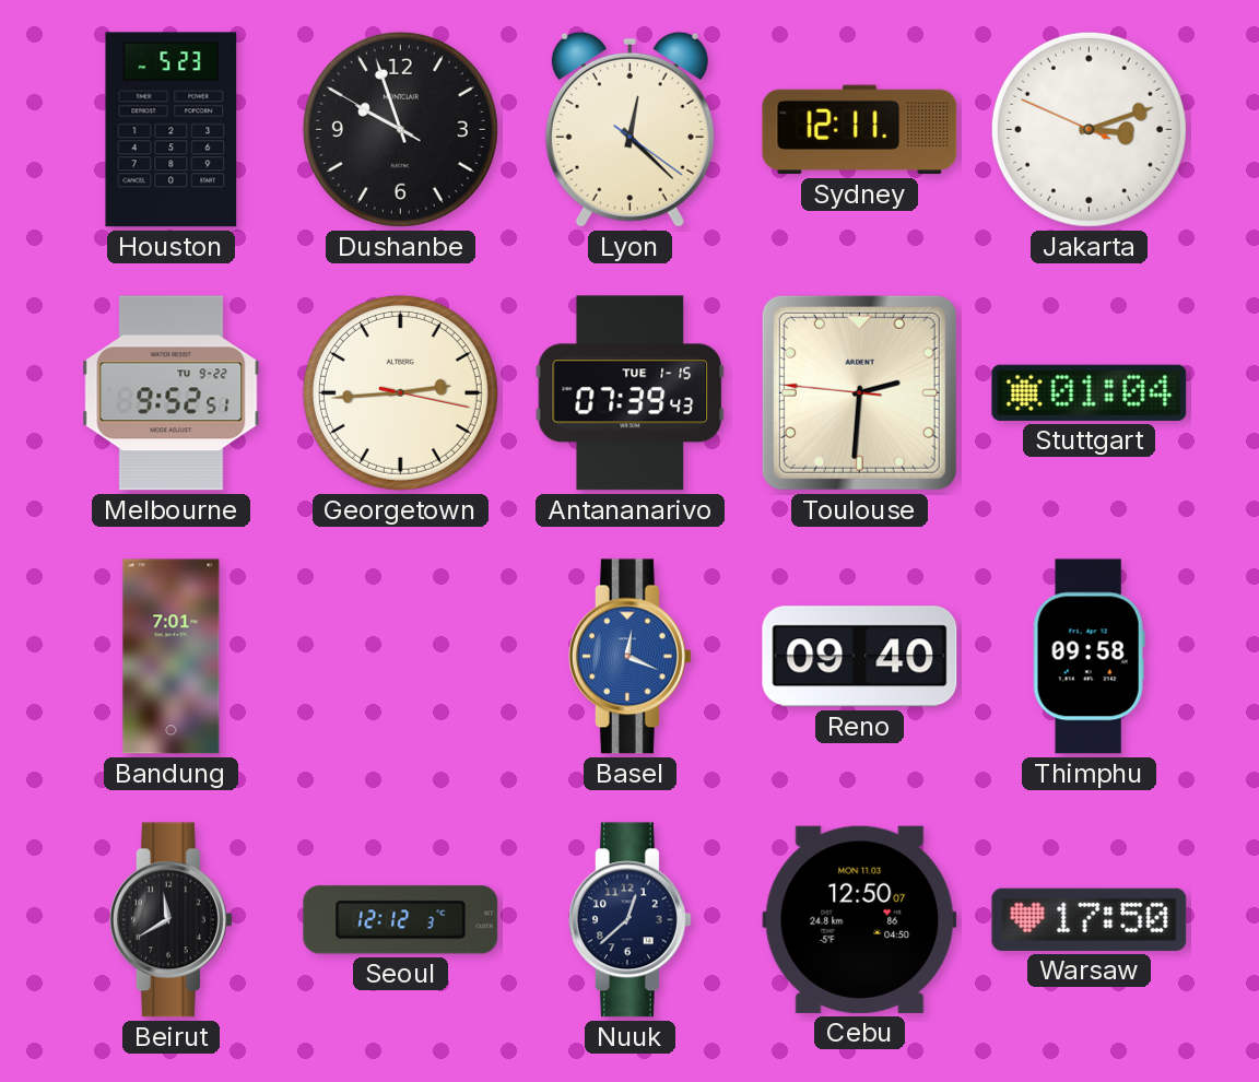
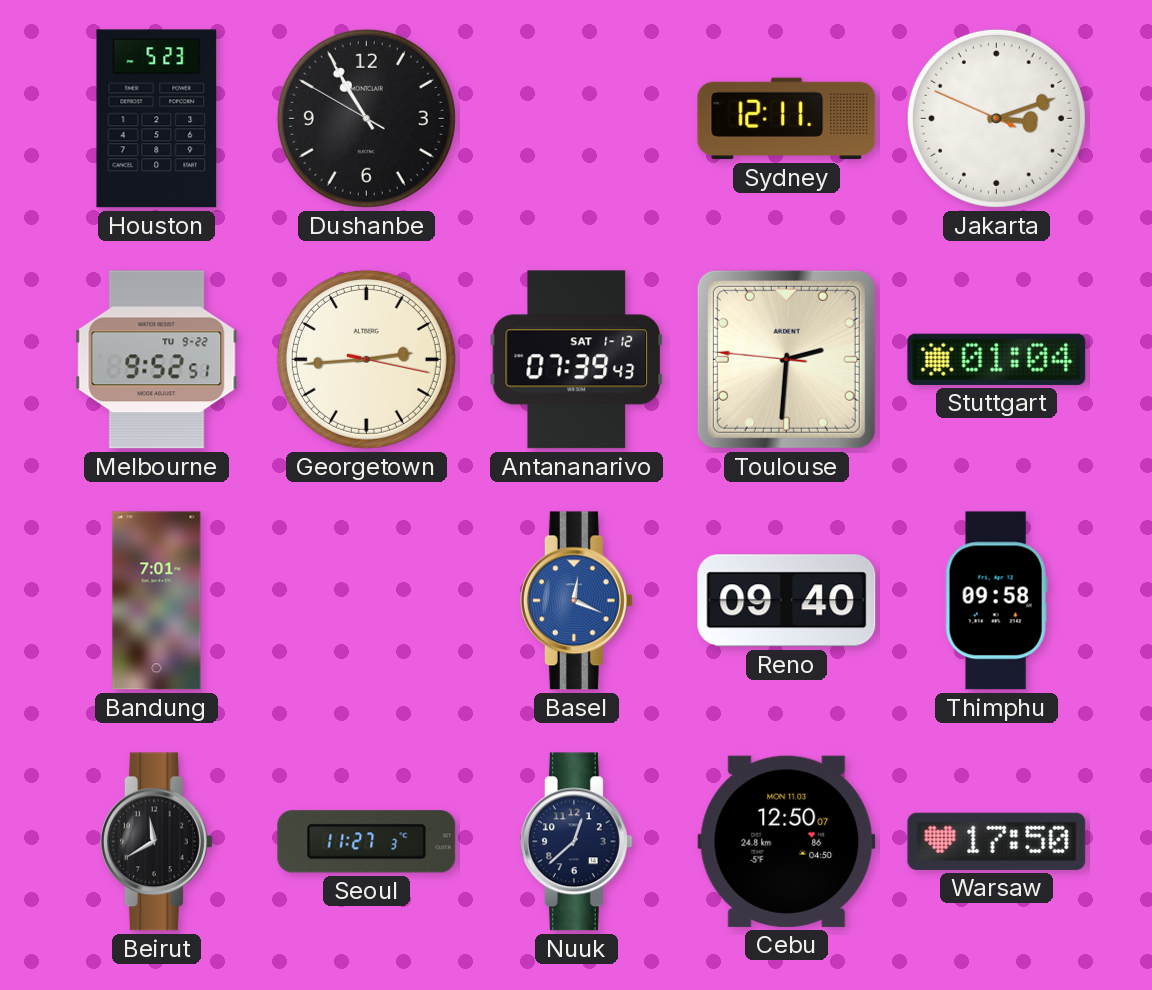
Dushanbe: 9:56 -> 10:54 (366, 118)
Lyon: 12:22 -> none (629, 129)
Antananarivo date: TUE 1-15 -> SAT 1-12 (577, 360)
Seoul: 12:12 -> 11:27 (367, 842)
